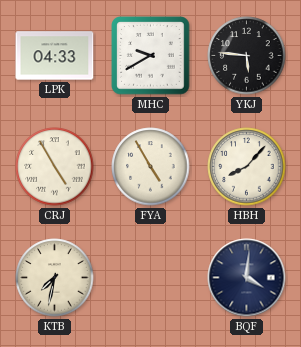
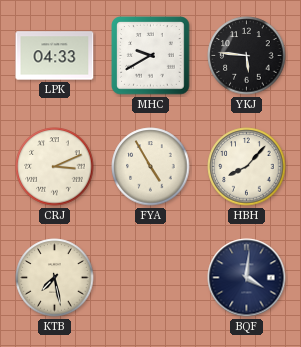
CRJ: 4:55 -> 3:11 (55, 167)
KTB: 7:32 -> 7:28 (55, 278)
